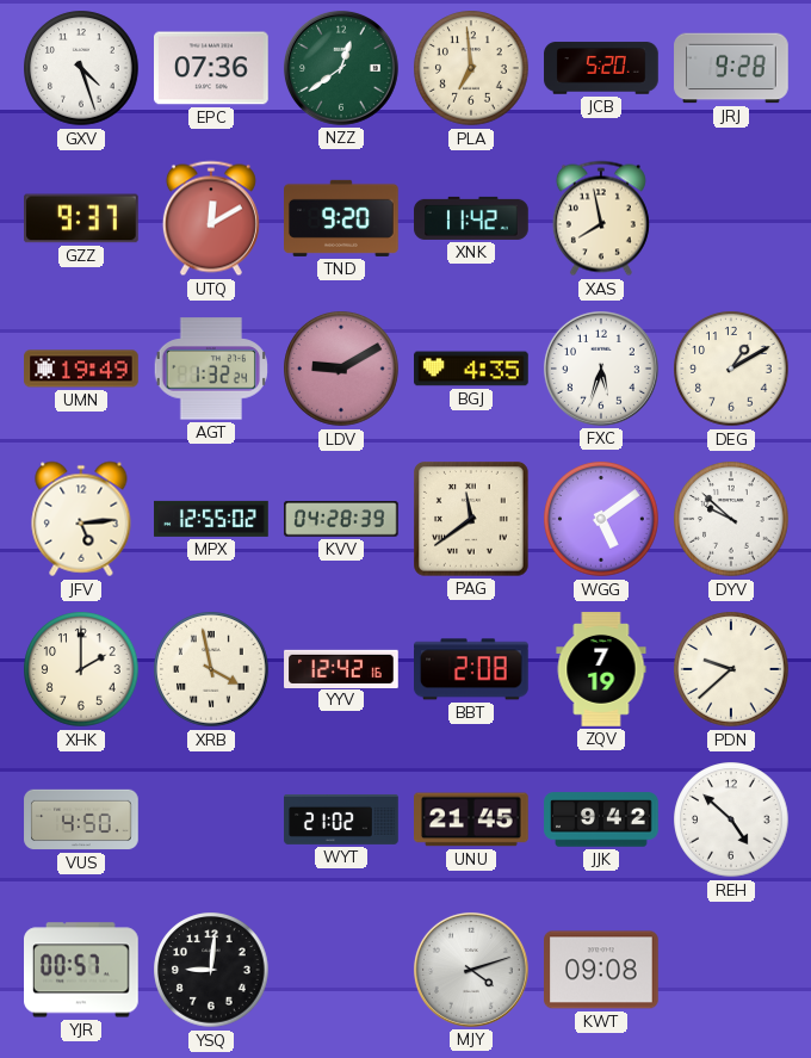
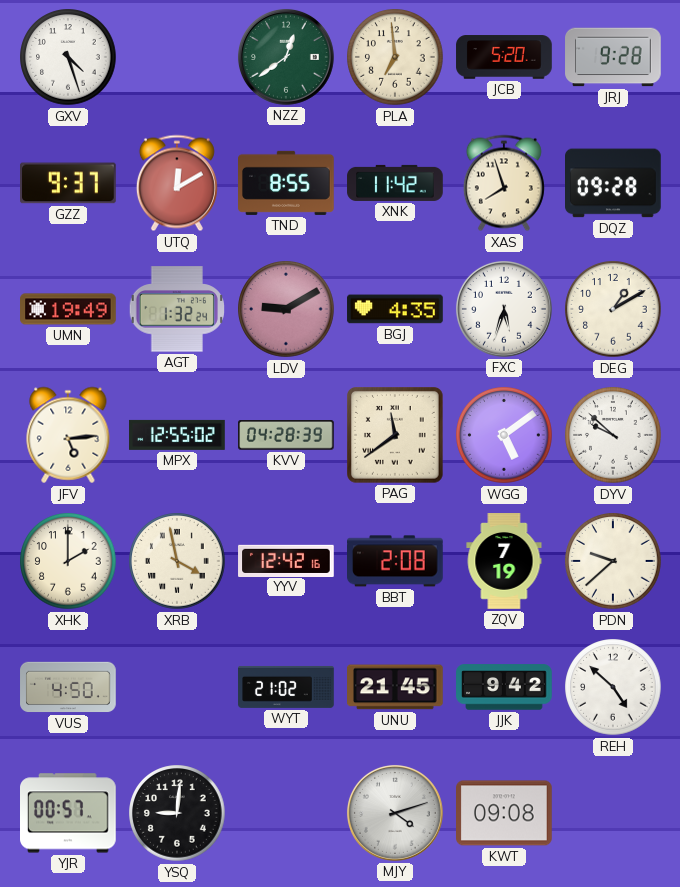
EPC: 07:36 -> none (212, 68)
TND: 9:20 -> 8:55 (287, 183)
XAS: 7:58 -> 7:57 (504, 183)
DQZ: none -> 09:28 (614, 183)
